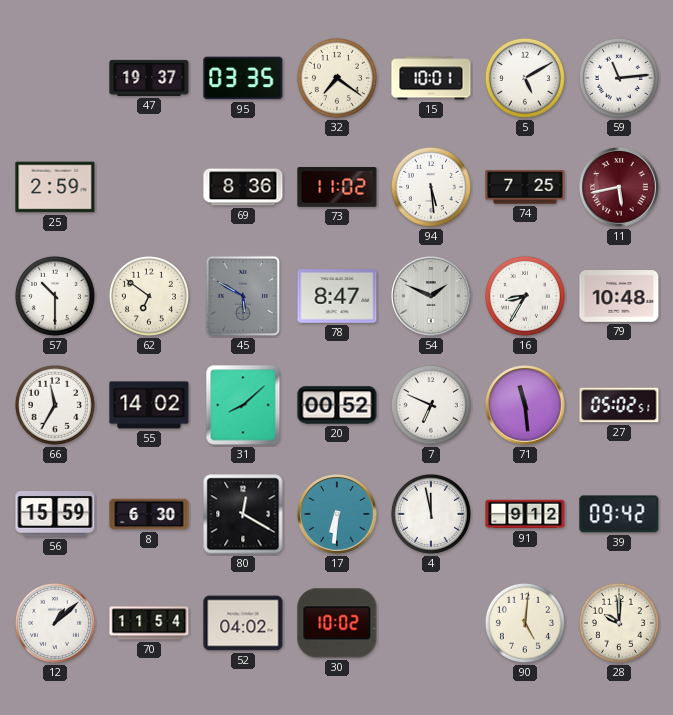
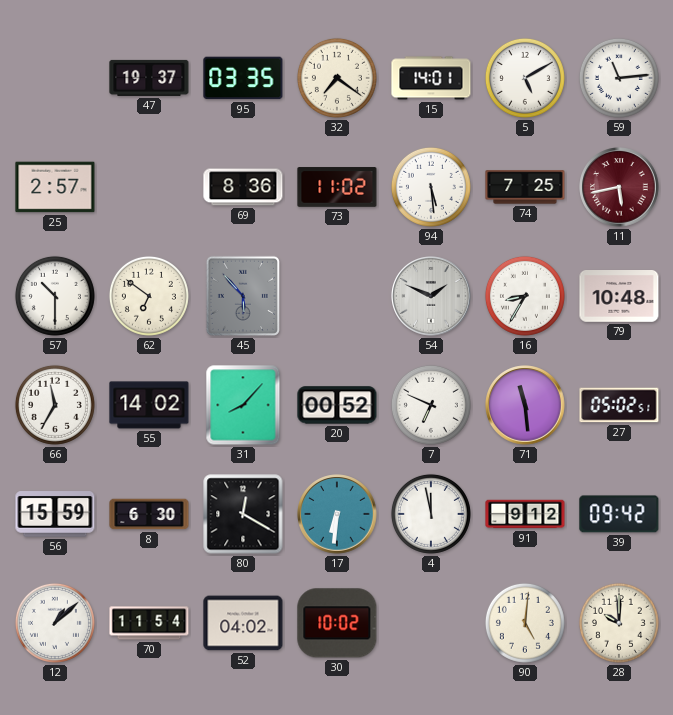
15: 10:01 -> 14:01 (431, 78)
25: 2:59 -> 2:57 (55, 187)
45: 5:50 -> 5:53 (243, 296)
78: 8:47 -> none (337, 296)
31: 8:08 -> 8:07 (243, 405)
